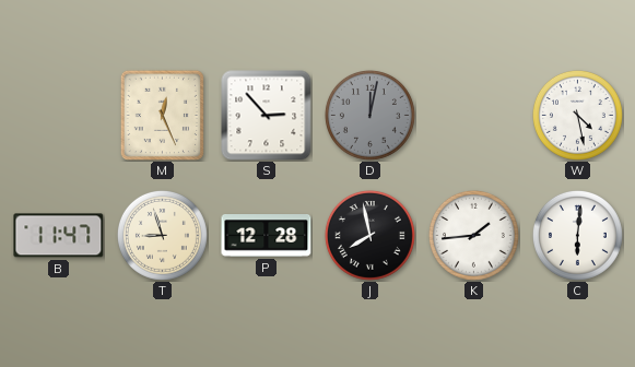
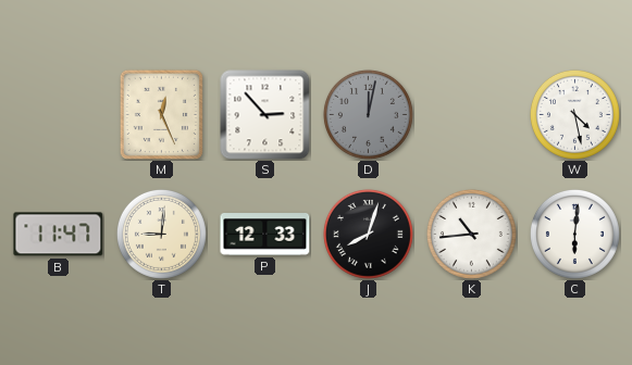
T: 8:57 -> 9:01 (161, 234)
P: 12:28 -> 12:33 (265, 235)
J: 7:58 -> 8:03 (368, 234)
K: 1:44 -> 10:44 (471, 234)
